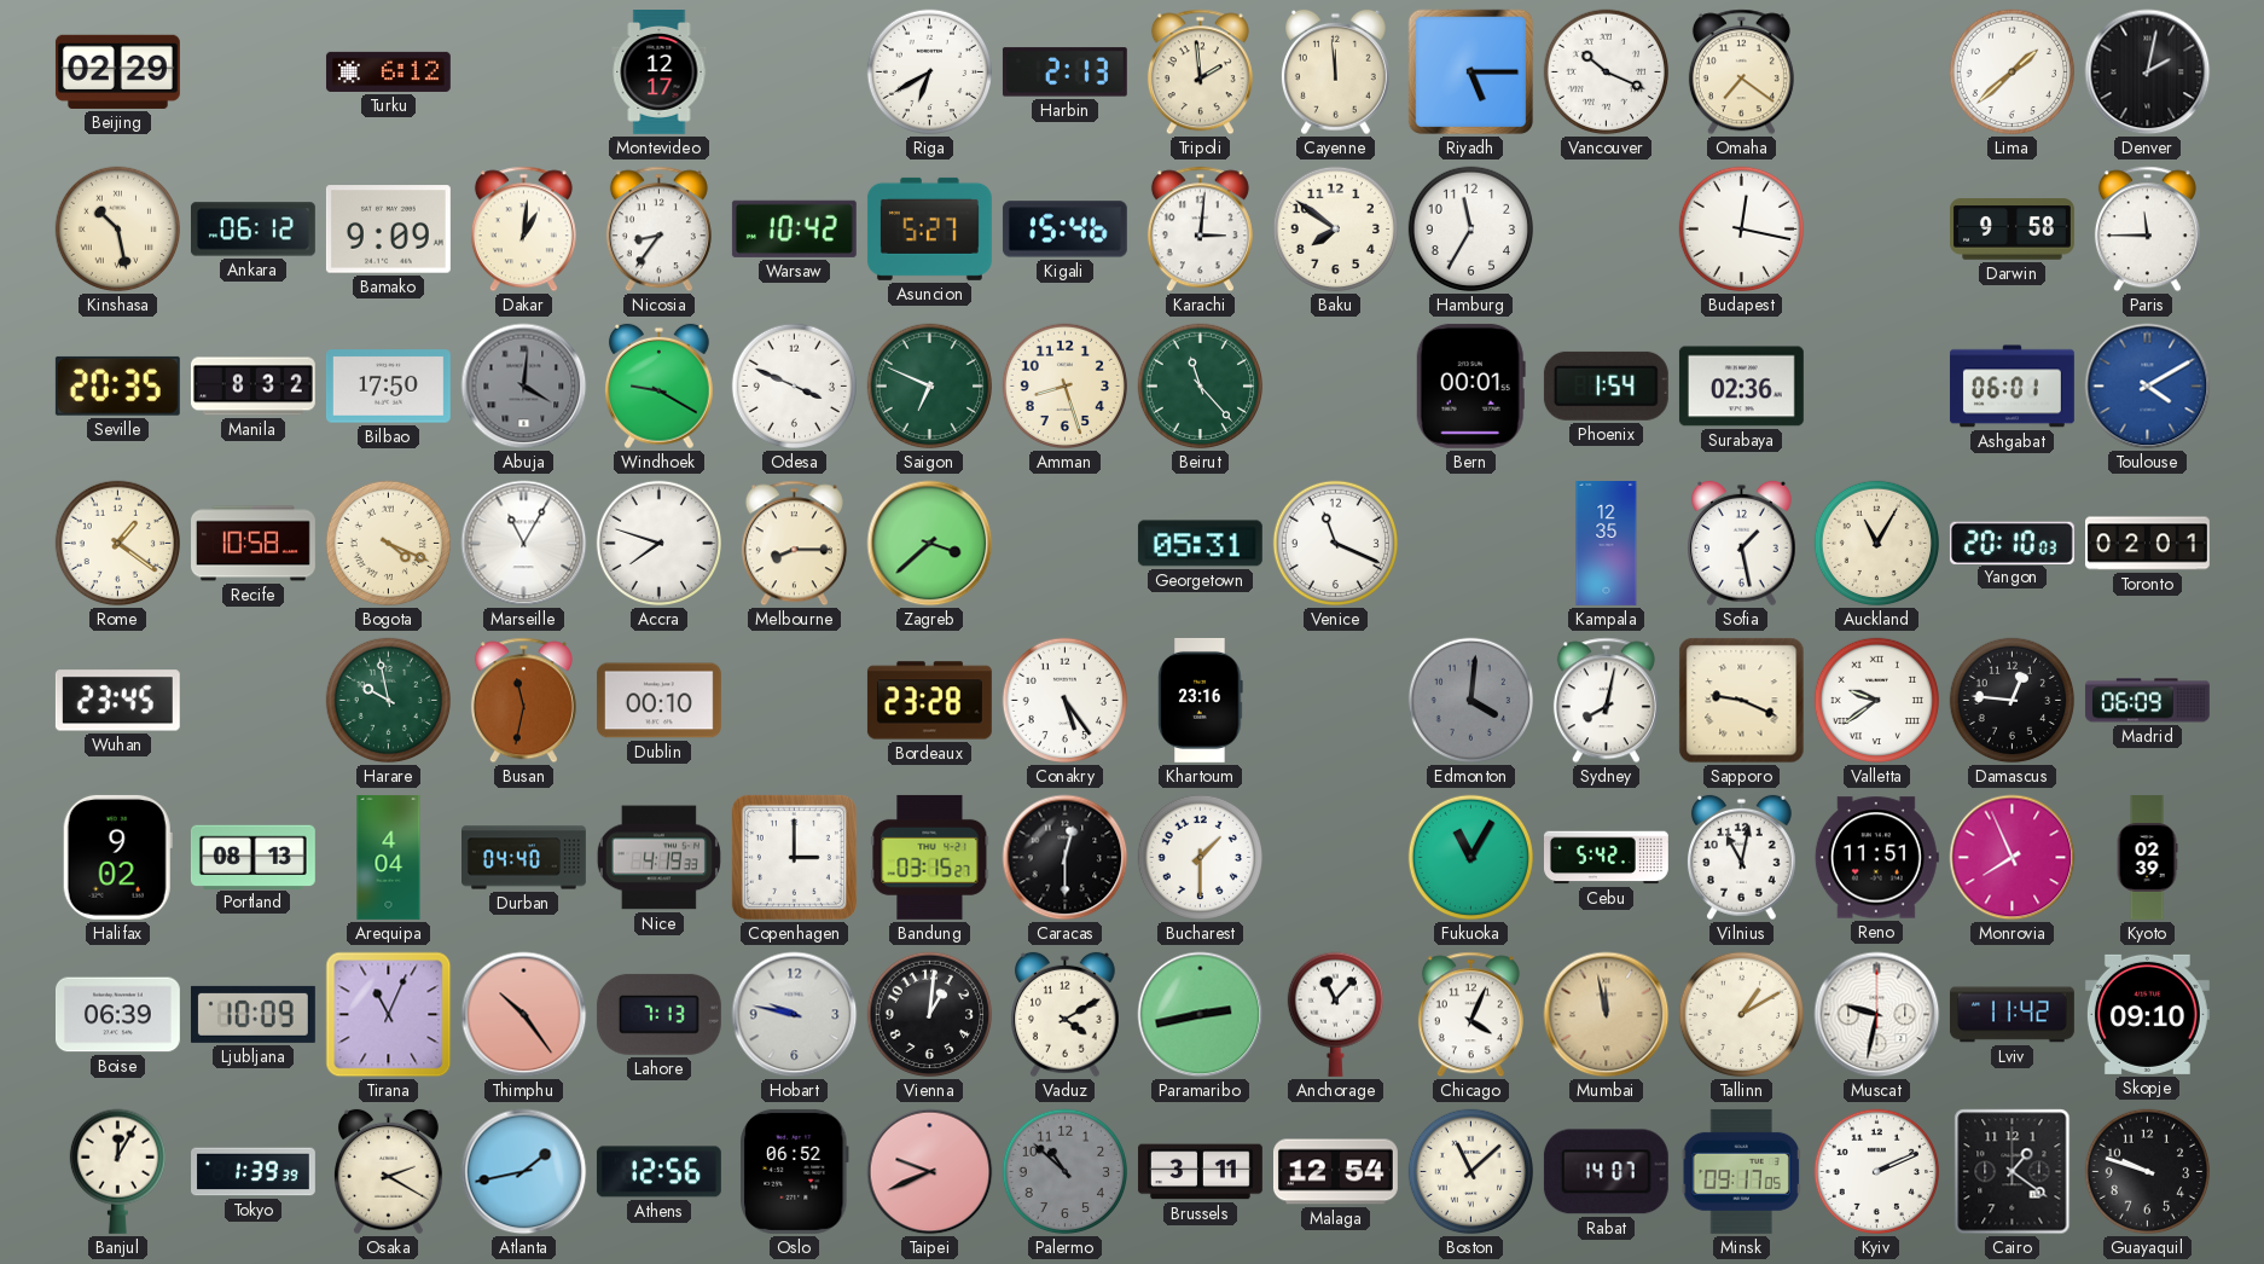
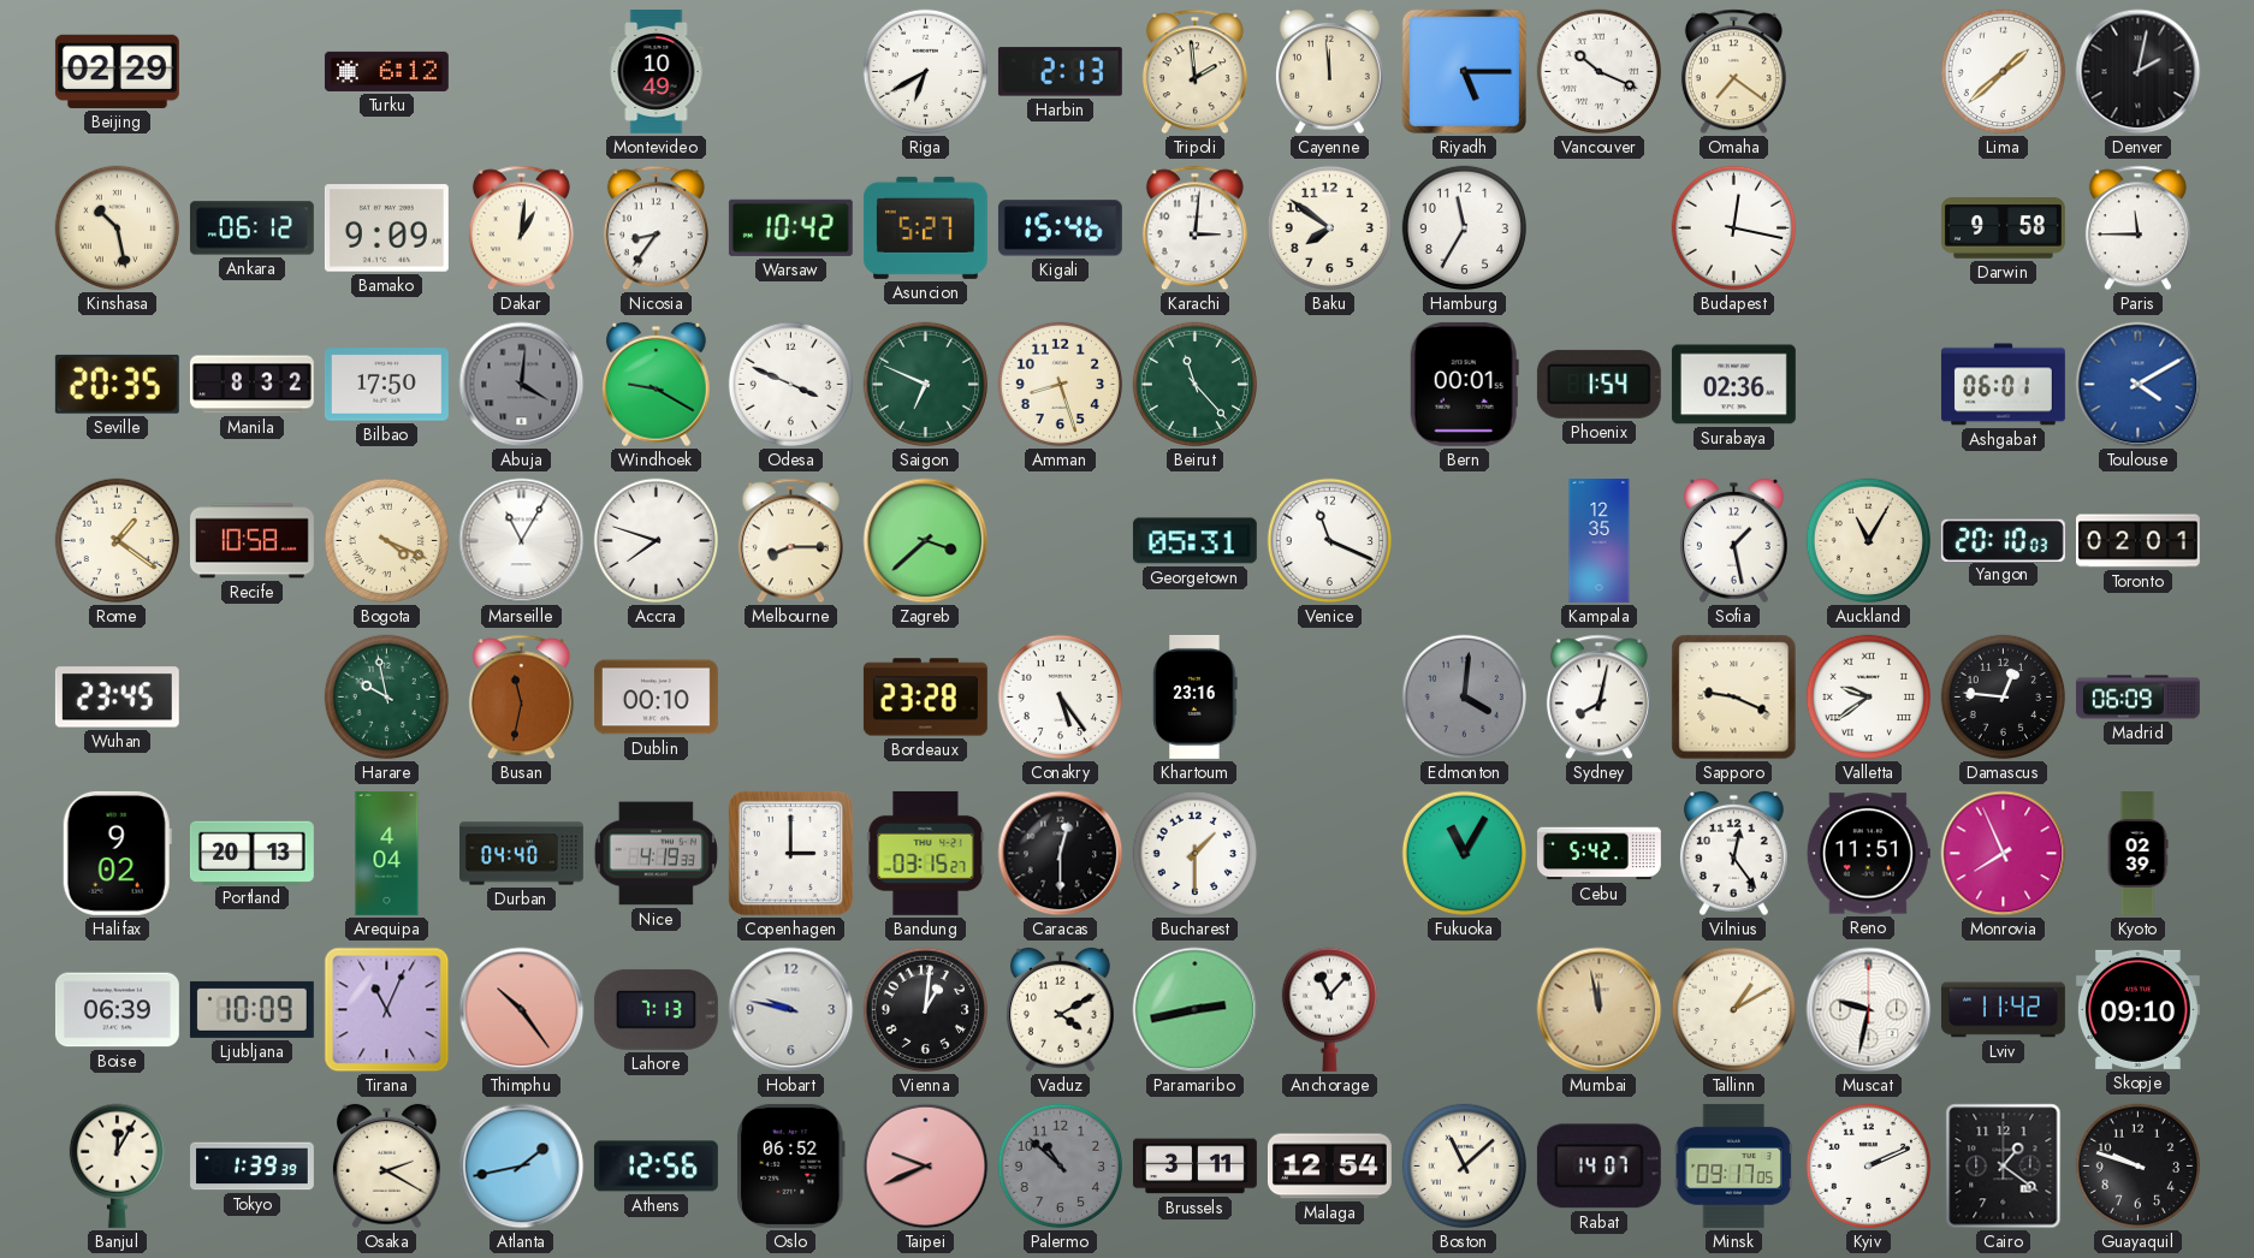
Montevideo: 12:17 -> 10:49 (657, 72)
Portland: 08:13 -> 20:13 (251, 853)
Vilnius: 11:02 -> 12:24 (1733, 854)
Chicago: 4:04 -> none (1470, 1015)
